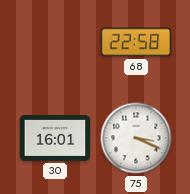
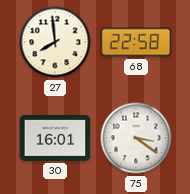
27: none -> 7:59 (55, 42)
75: 3:19 -> 3:21 (136, 138)
